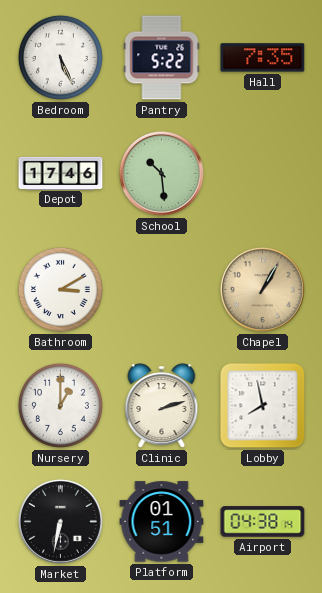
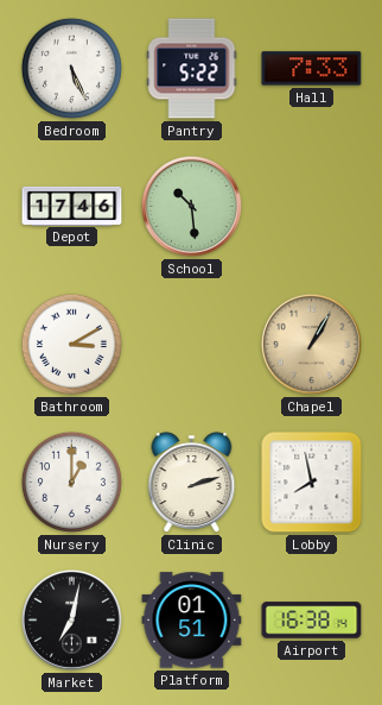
Hall: 7:35 -> 7:33 (312, 69)
Market: 6:32 -> 7:02 (71, 619)
Airport: 04:38 -> 16:38 (312, 621)
